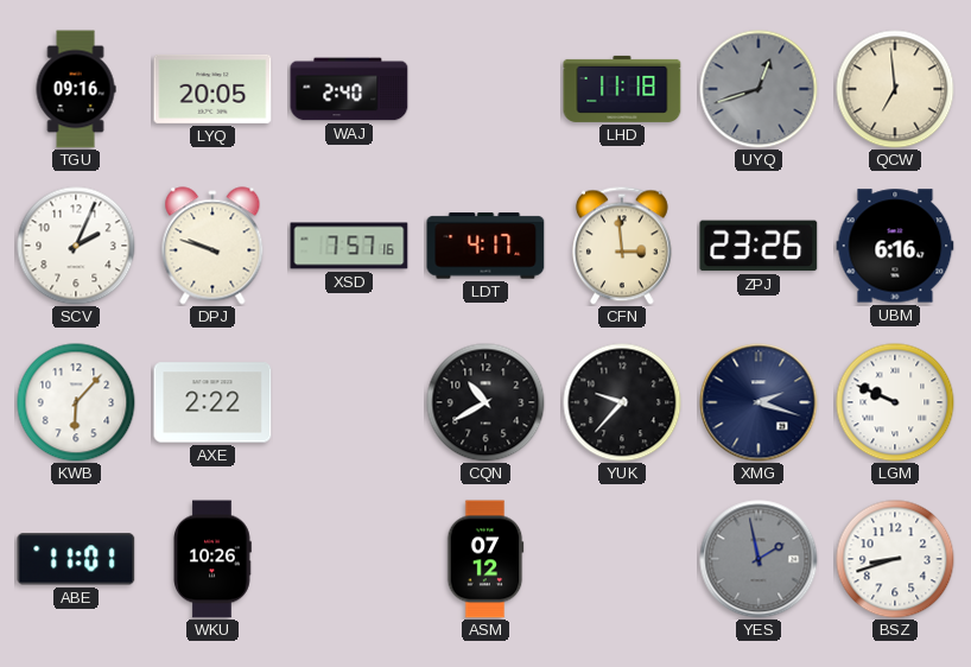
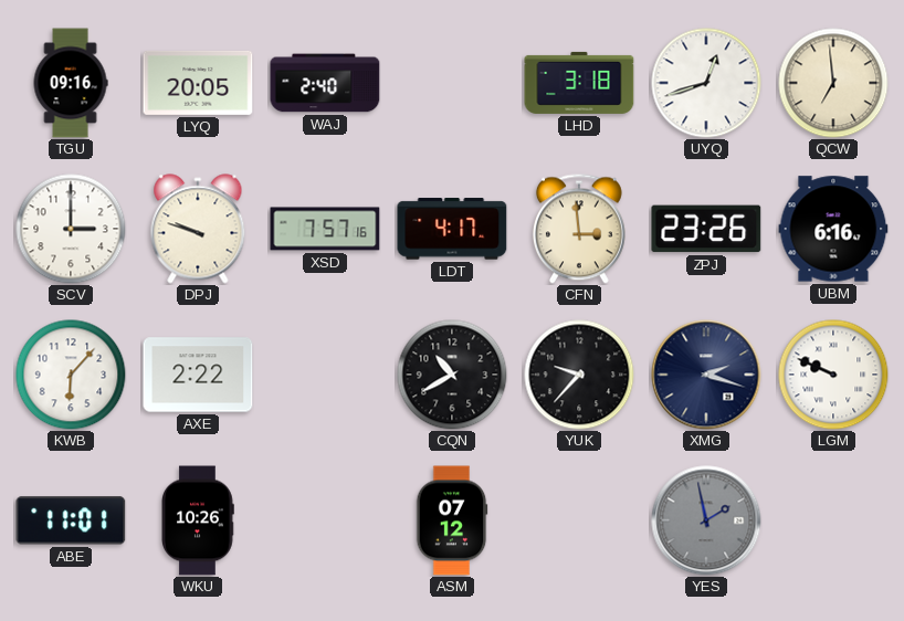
LHD: 11:18 -> 3:18 (579, 83)
UYQ dial: grey -> white (706, 83)
SCV: 2:04 -> 3:00 (71, 229)
BSZ: 8:42 -> none (895, 559)
